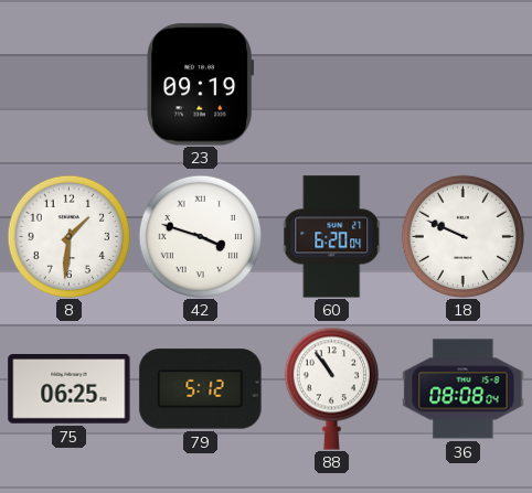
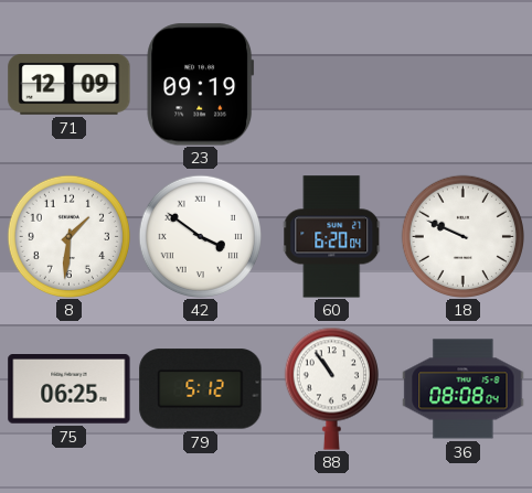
71: none -> 12:09 (70, 84)
42: 3:48 -> 3:51 (200, 236)
